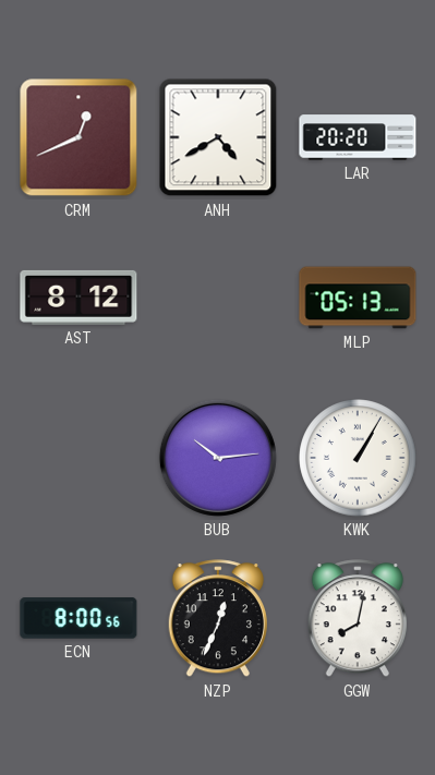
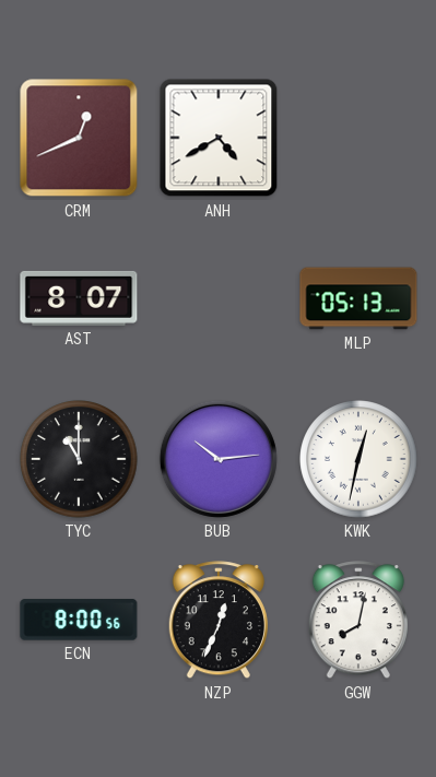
LAR: 20:20 -> none (358, 137)
AST: 8:12 -> 8:07 (79, 298)
TYC: none -> 11:00 (79, 459)
KWK: 1:05 -> 12:32 (358, 459)
